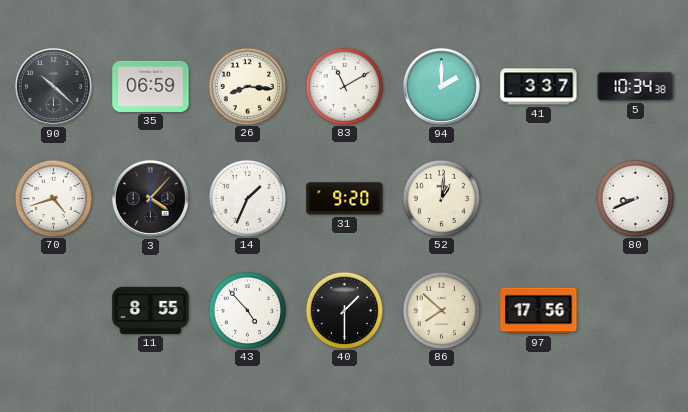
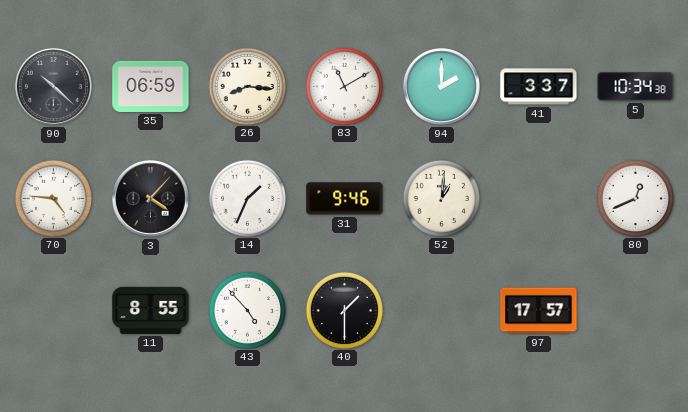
70: 4:42 -> 4:46 (53, 198)
31: 9:20 -> 9:46 (345, 199)
80: 8:41 -> 12:41 (635, 198)
86: 7:52 -> none (441, 310)
97: 17:56 -> 17:57 (539, 311)
